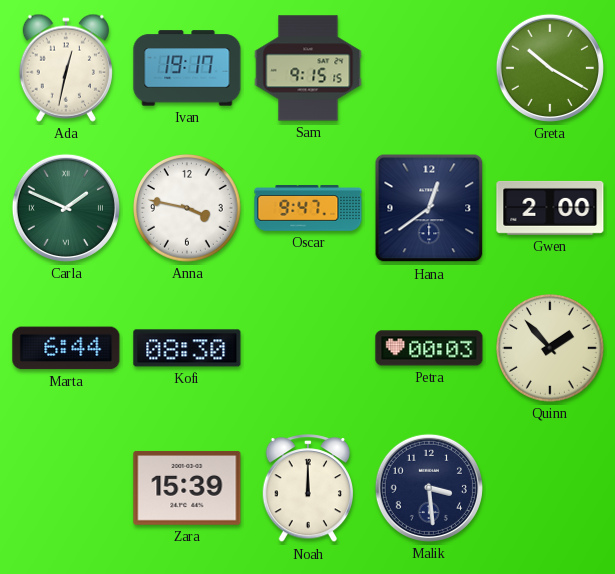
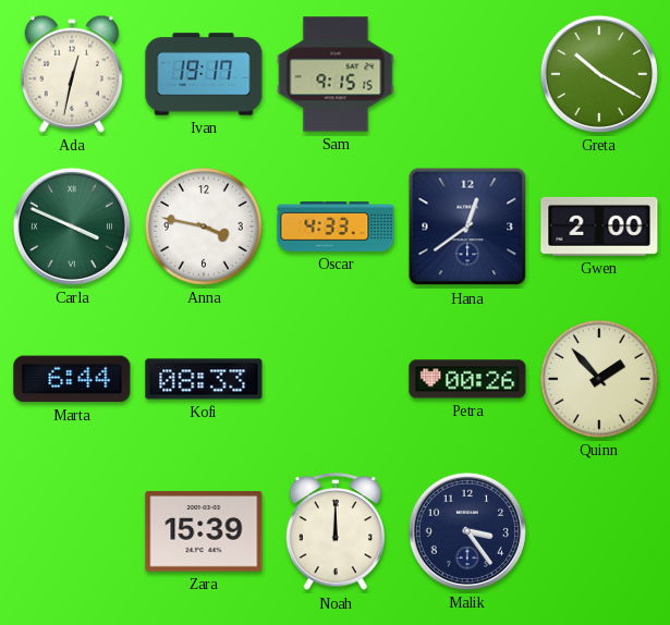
Carla: 1:49 -> 3:49 (72, 226)
Oscar: 9:47 -> 4:33 (336, 226)
Kofi: 08:30 -> 08:33 (204, 379)
Petra: 00:03 -> 00:26 (467, 379)
Malik: 3:29 -> 3:24 (467, 531)
